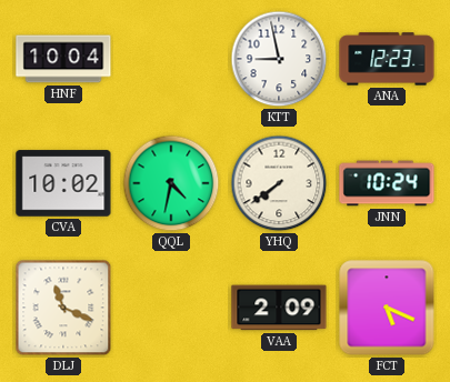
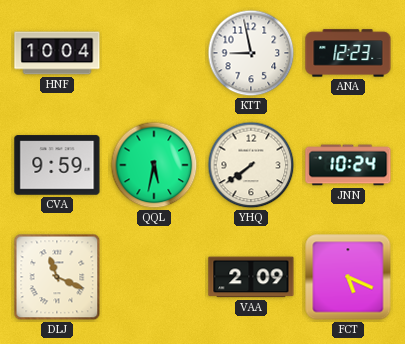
CVA: 10:02 -> 9:59 (57, 165)
QQL: 4:32 -> 5:32 (154, 165)
